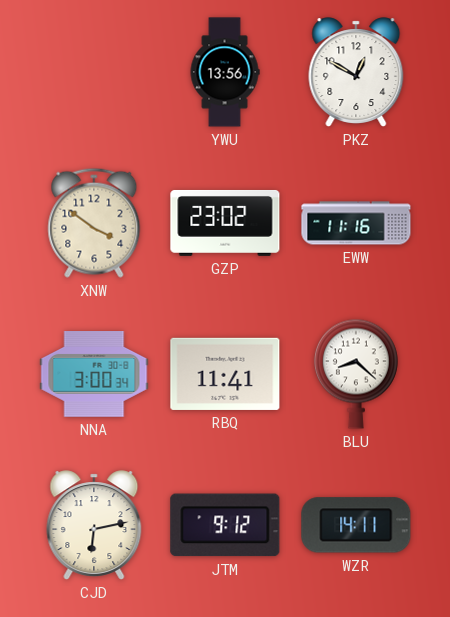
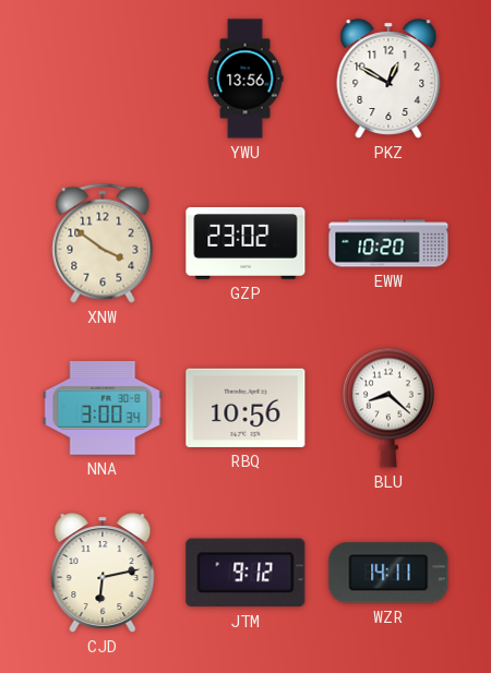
EWW: 11:16 -> 10:20 (388, 243)
RBQ: 11:41 -> 10:56 (245, 408)
